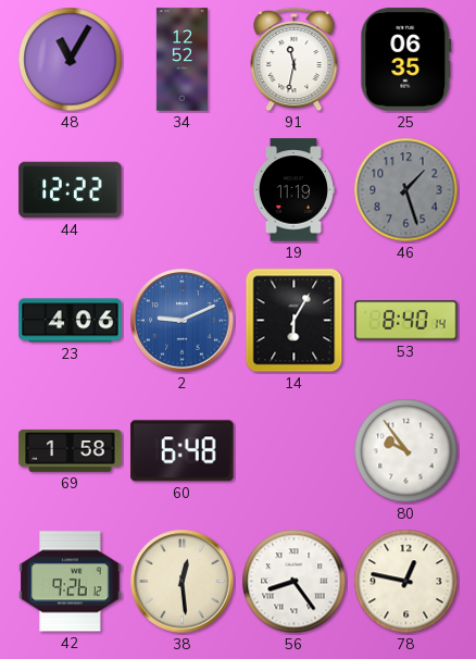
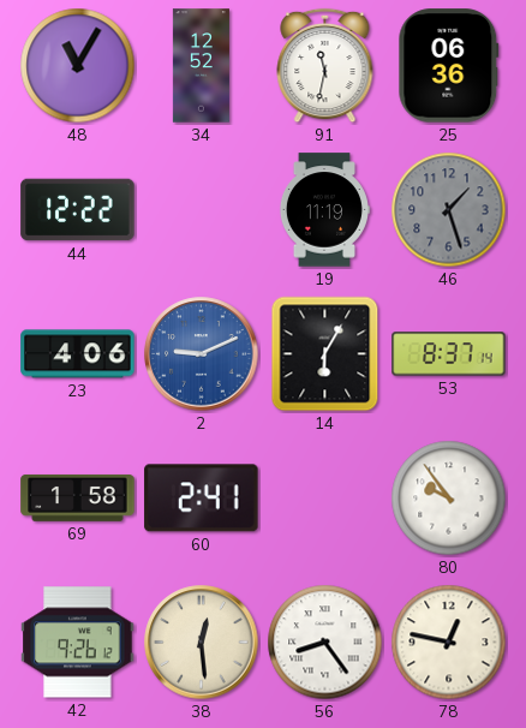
25: 06:35 -> 06:36 (449, 66)
53: 8:40 -> 8:37 (449, 354)
60: 6:48 -> 2:41 (202, 499)
